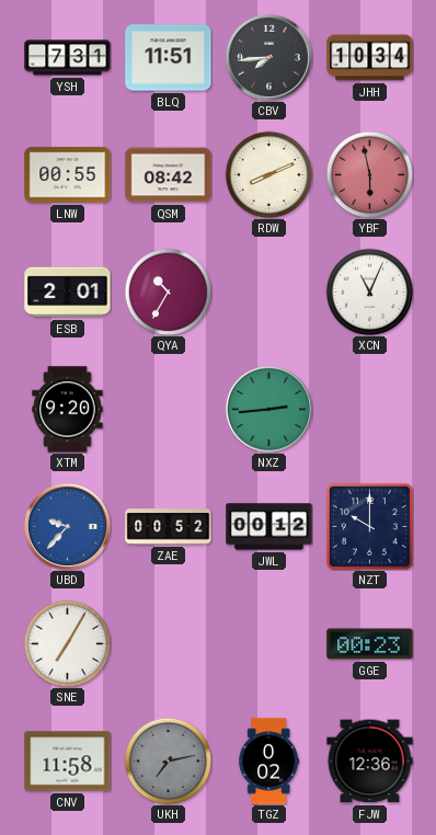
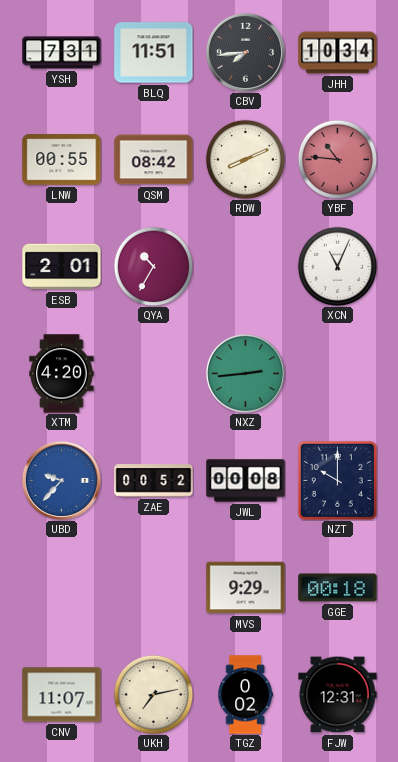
YBF: 5:58 -> 10:46 (337, 159)
XTM: 9:20 -> 4:20 (62, 374)
JWL: 00:12 -> 00:08 (246, 481)
SNE: 7:05 -> none (67, 643)
MVS: none -> 9:29 (246, 588)
GGE: 00:23 -> 00:18 (338, 588)
CNV: 11:58 -> 11:07 (62, 695)
UKH dial: grey -> cream (153, 694)
FJW: 12:36 -> 12:31 (338, 695)
